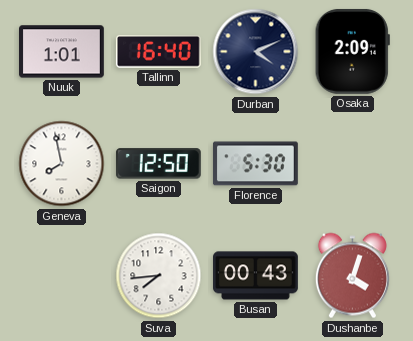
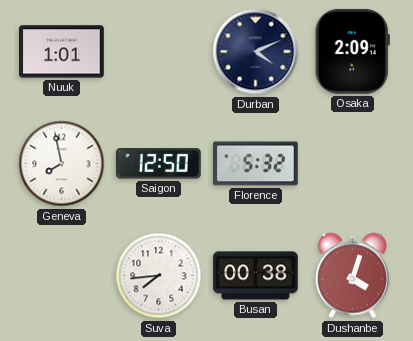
Tallinn: 16:40 -> none (158, 52)
Florence: 5:30 -> 5:32 (256, 164)
Busan: 00:43 -> 00:38 (256, 276)
